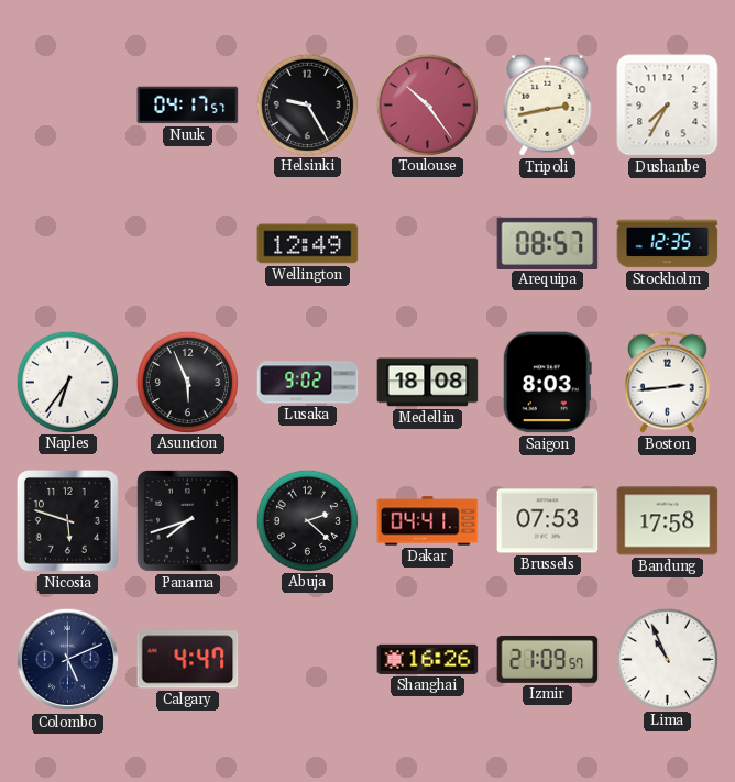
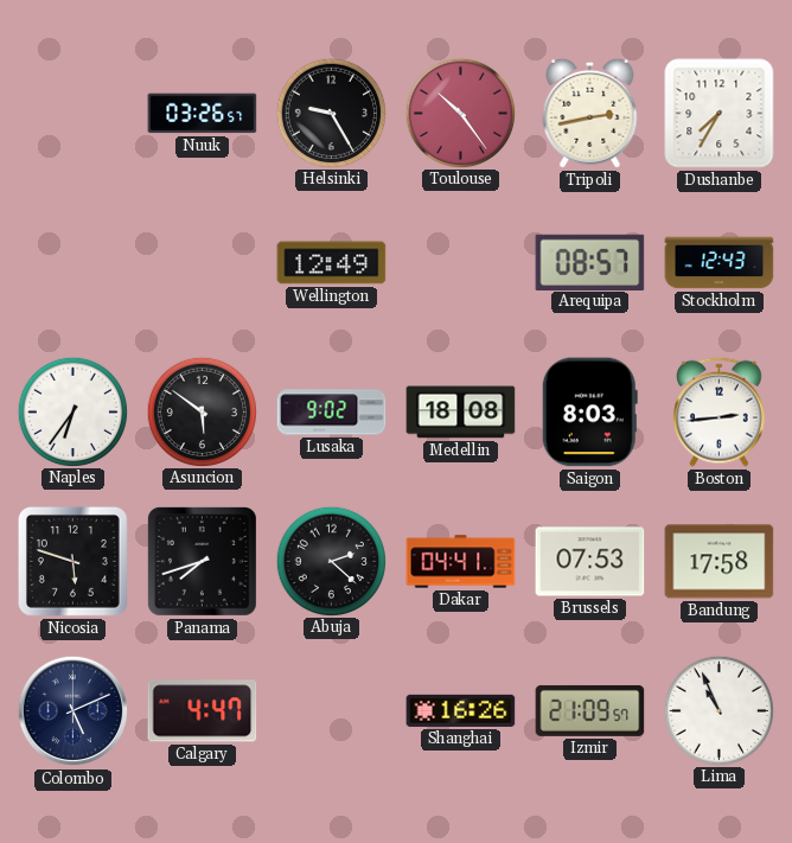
Nuuk: 04:17 -> 03:26 (203, 114)
Stockholm: 12:35 -> 12:43 (720, 263)
Asuncion: 5:56 -> 5:51 (202, 411)
